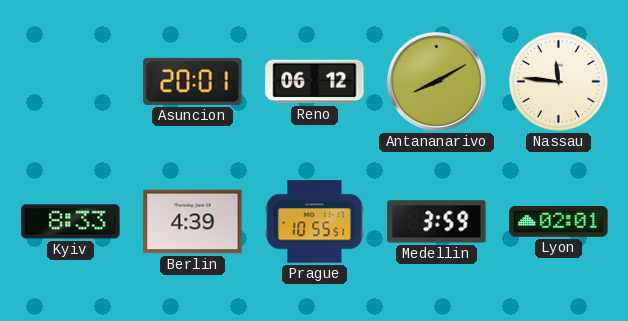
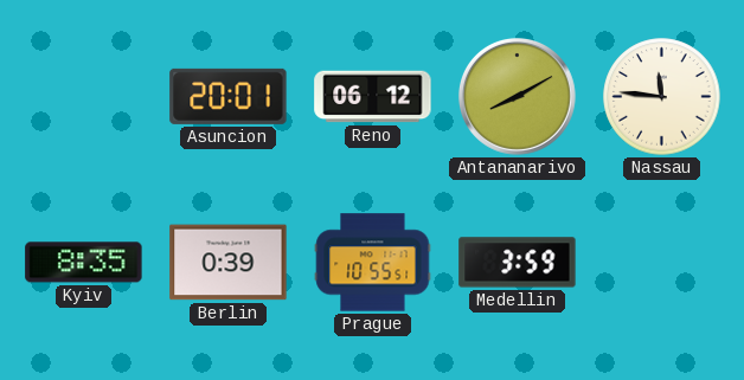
Kyiv: 8:33 -> 8:35 (84, 263)
Berlin: 4:39 -> 0:39 (229, 263)
Lyon: 02:01 -> none (559, 221)
